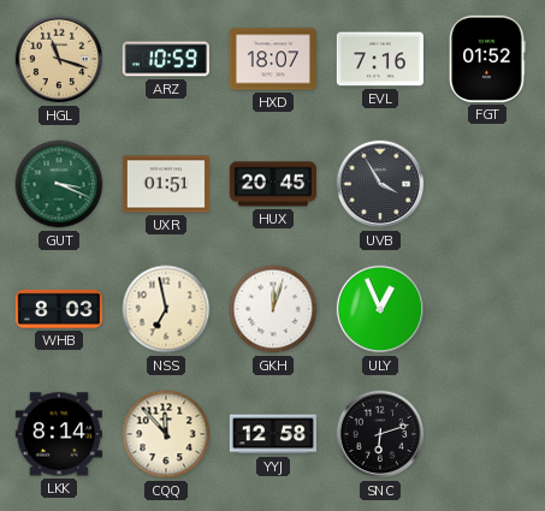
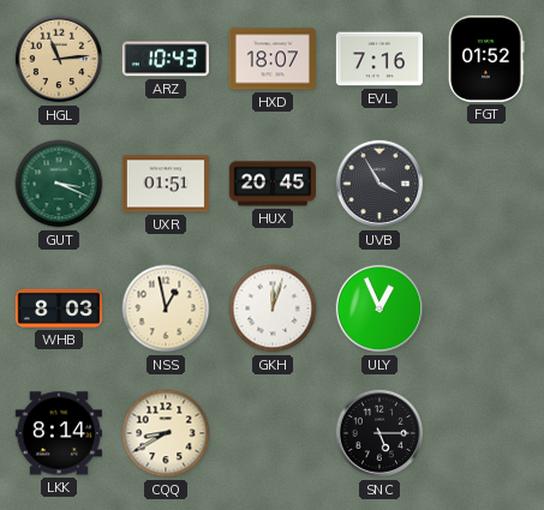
HGL: 11:18 -> 11:14 (59, 59)
ARZ: 10:59 -> 10:43 (166, 59)
NSS: 6:58 -> 12:58 (166, 308)
CQQ: 11:53 -> 8:40 (166, 433)
YYJ: 12:58 -> none (272, 434)
SNC: 6:12 -> 5:15 (379, 433)
